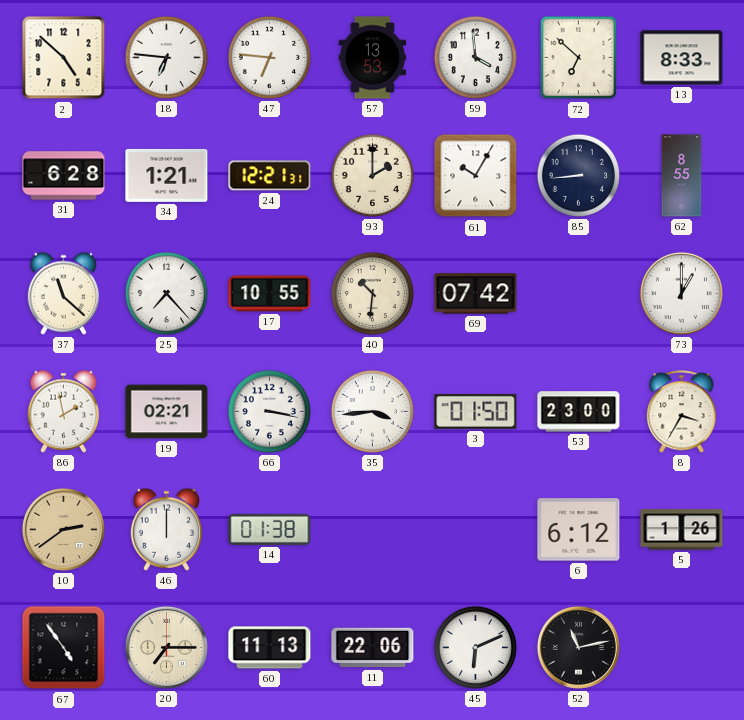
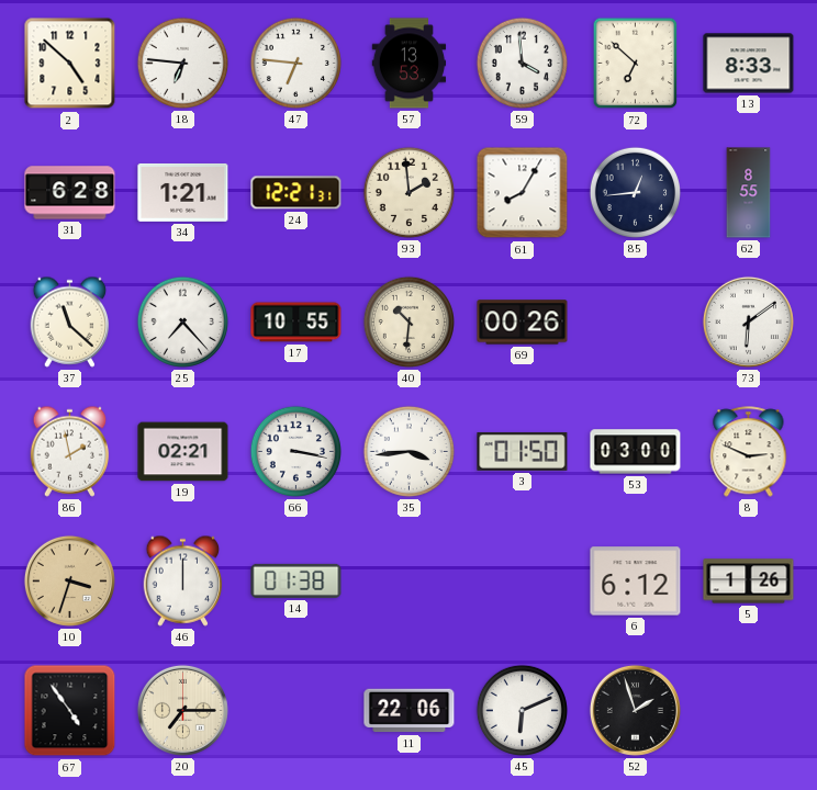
93: 2:00 -> 1:59 (408, 192)
61: 10:05 -> 8:05 (523, 193)
85: 8:44 -> 12:44 (635, 192)
69: 07:42 -> 00:26 (523, 323)
73: 1:00 -> 6:09 (748, 321)
53: 23:00 -> 03:00 (636, 452)
8: 3:35 -> 2:49 (749, 452)
10: 2:39 -> 3:33 (69, 580)
60: 11:13 -> none (270, 648)
52: 11:13 -> 1:57 (635, 710)
